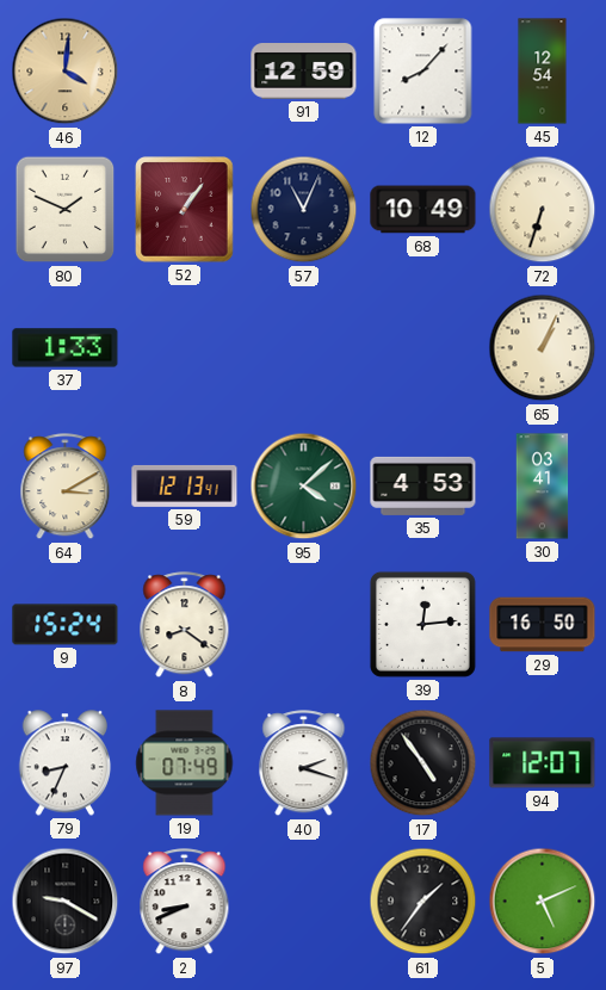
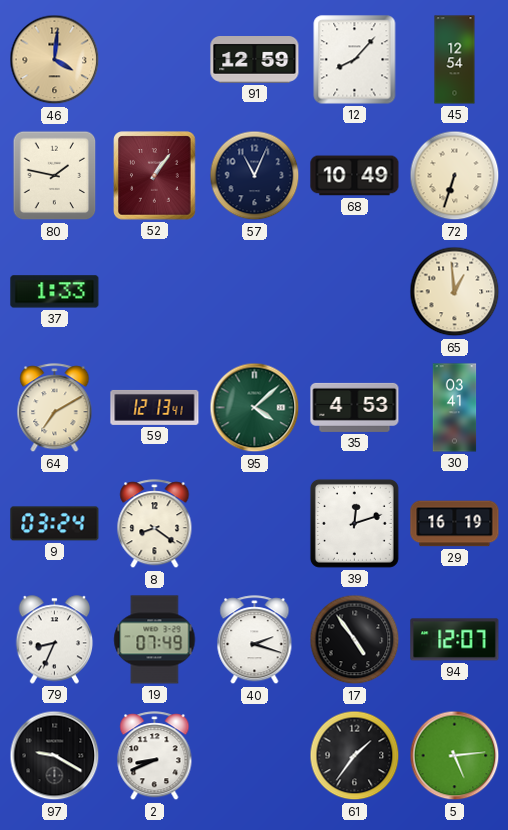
80: 1:49 -> 1:47 (55, 176)
65: 1:04 -> 12:59 (455, 292)
64: 3:10 -> 7:10 (55, 408)
9: 15:24 -> 03:24 (55, 524)
39: 12:14 -> 12:12 (354, 523)
29: 16:50 -> 16:19 (455, 524)
5: 5:11 -> 5:14 (455, 756)
